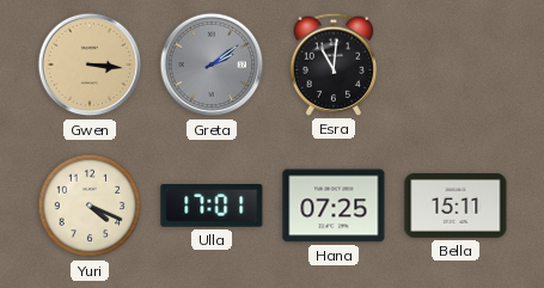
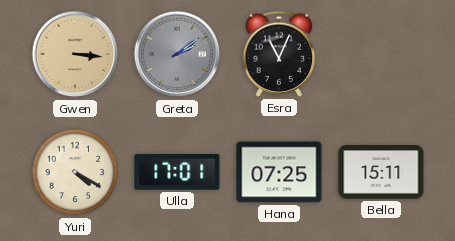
Esra: 11:01 -> 11:04 (279, 54)
Yuri: 4:19 -> 4:20 (75, 172)
